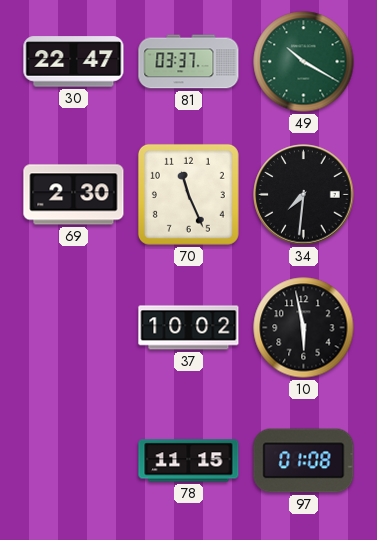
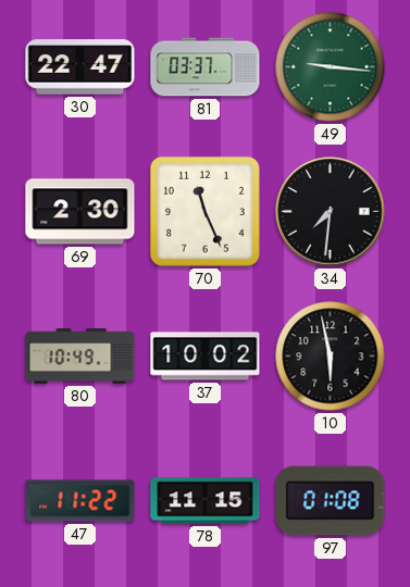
49: 10:20 -> 9:16 (331, 67)
80: none -> 10:49 (80, 357)
47: none -> 11:22 (80, 501)
